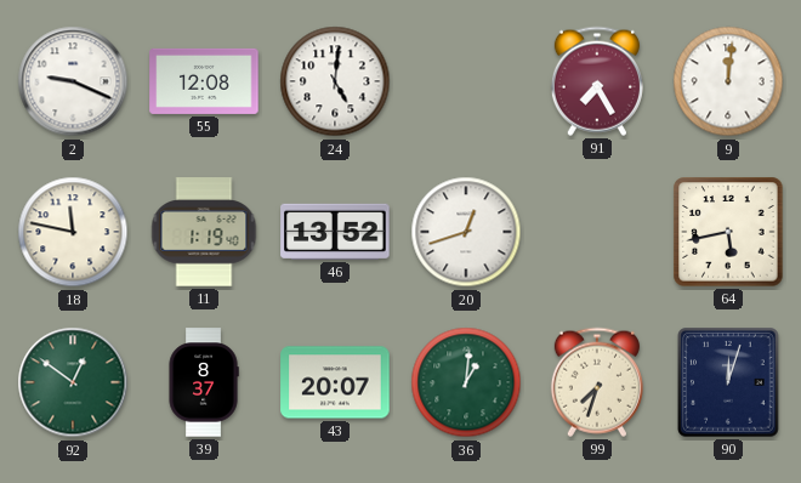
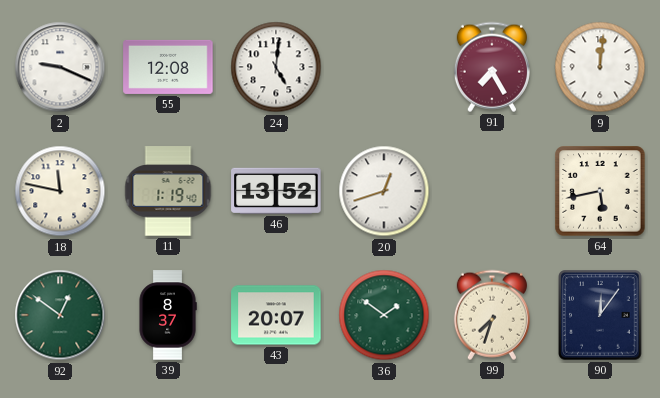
36: 1:01 -> 1:51 (384, 315)
90: 12:03 -> 12:06 (600, 315)
